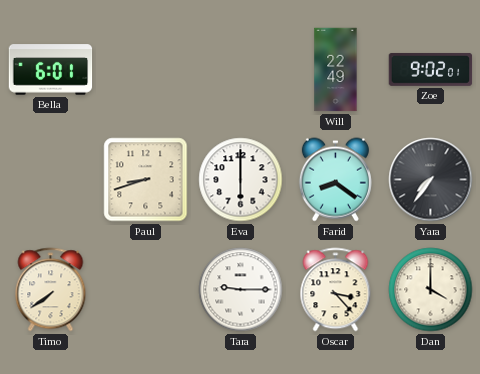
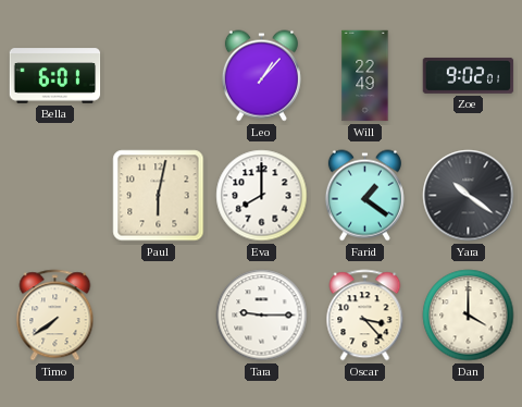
Leo: none -> 1:07 (261, 76)
Paul: 8:42 -> 6:02 (159, 196)
Eva: 6:00 -> 8:00 (262, 196)
Farid: 8:21 -> 1:21 (364, 196)
Yara: 7:36 -> 10:21 (469, 196)
